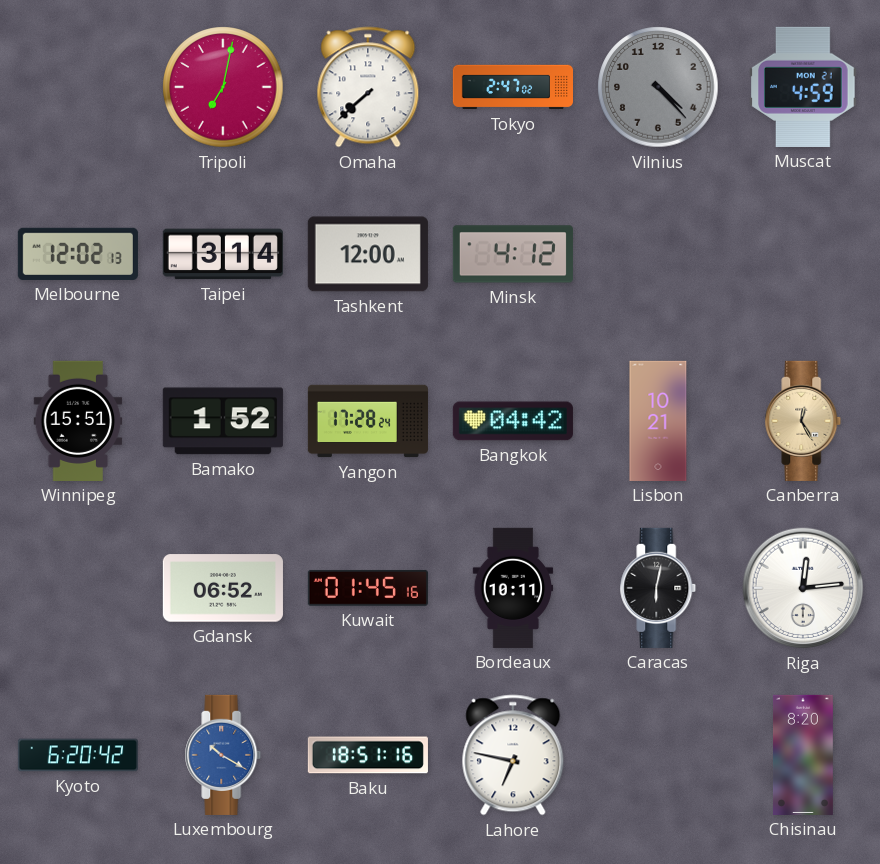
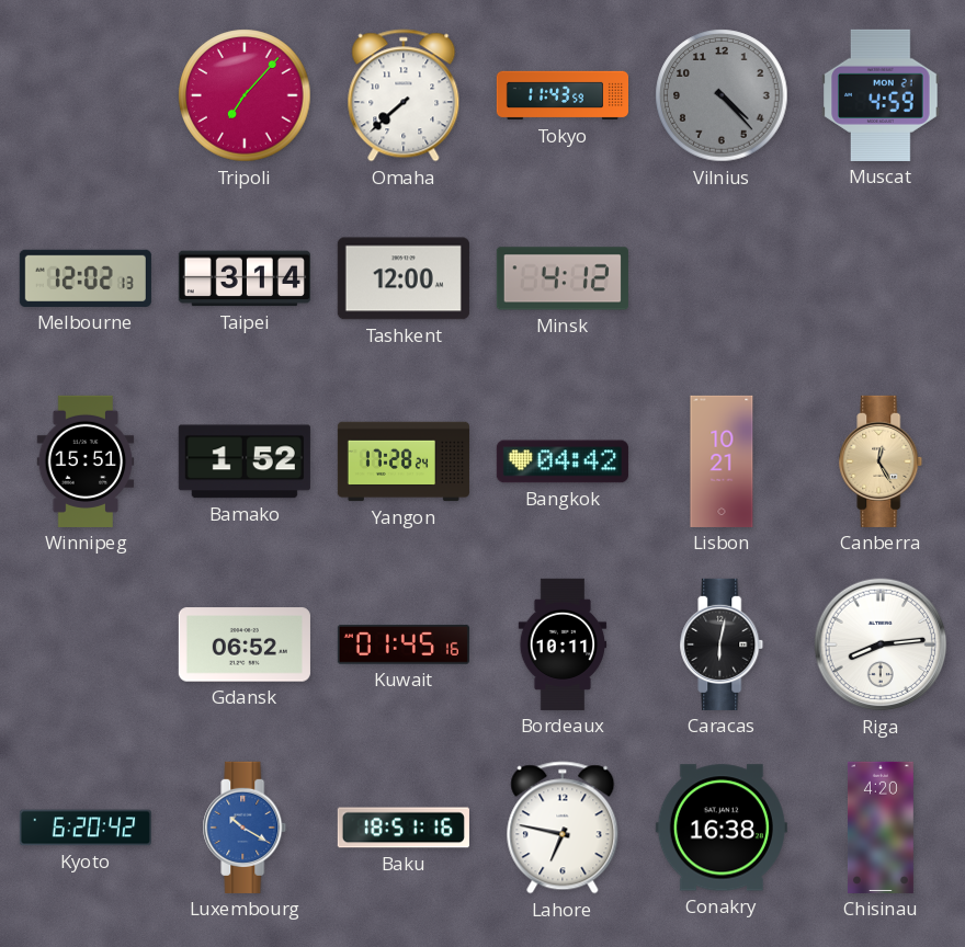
Tripoli: 7:02 -> 7:07 (245, 95)
Tokyo: 2:47 -> 11:43 (561, 95)
Riga: 12:14 -> 8:14 (881, 644)
Conakry: none -> 16:38 (722, 828)
Chisinau: 8:20 -> 4:20 (881, 828)
